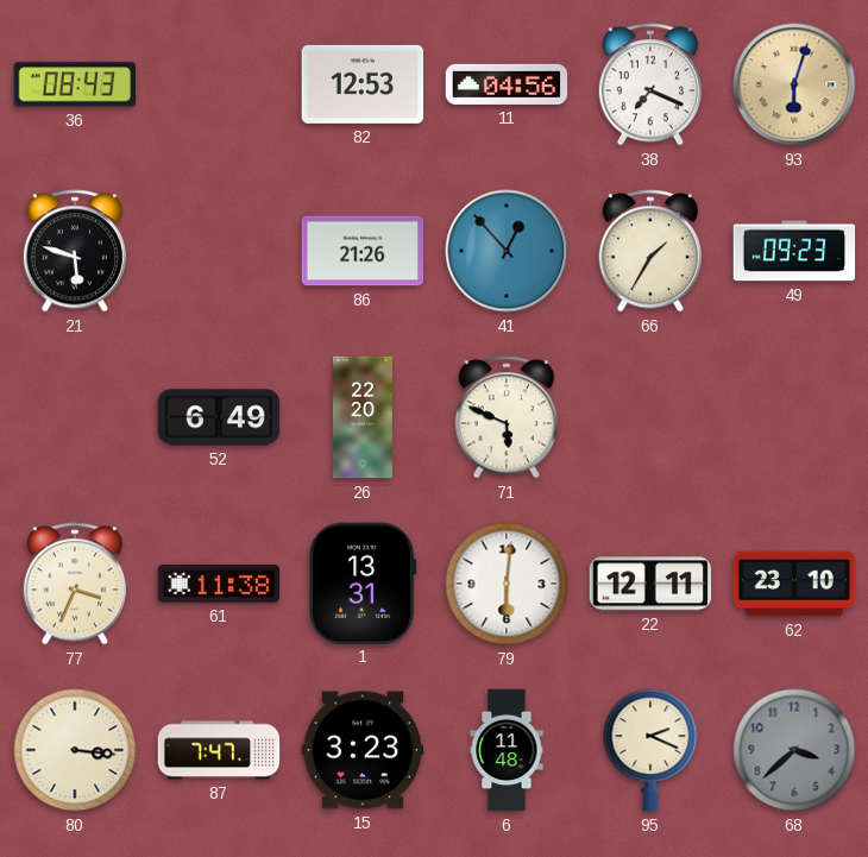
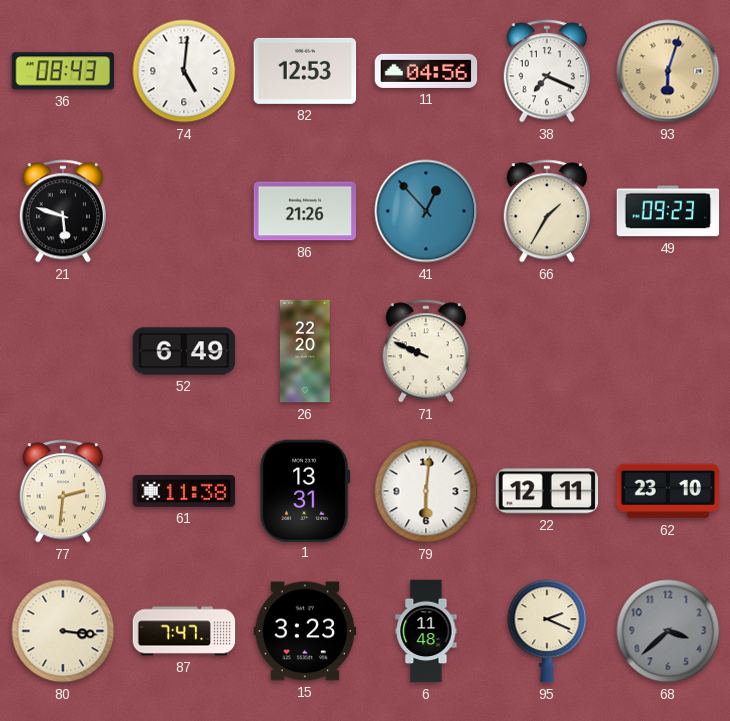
74: none -> 5:01 (184, 71)
71: 5:49 -> 9:49 (426, 351)
77: 3:34 -> 2:31 (63, 491)
